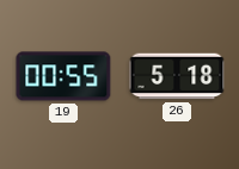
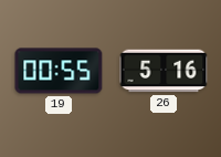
26: 5:18 -> 5:16 (164, 71)
